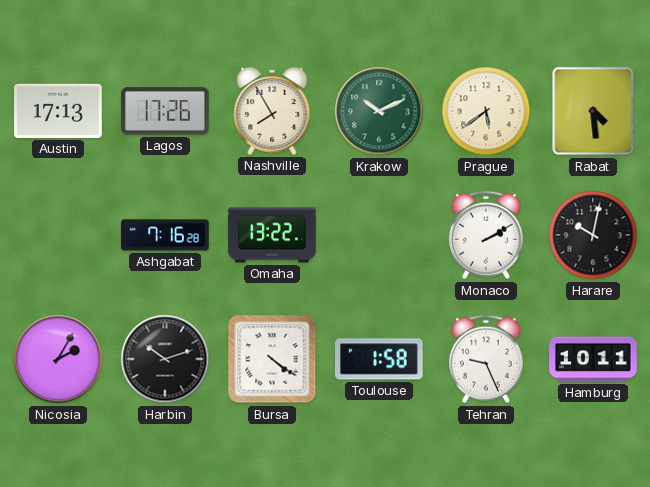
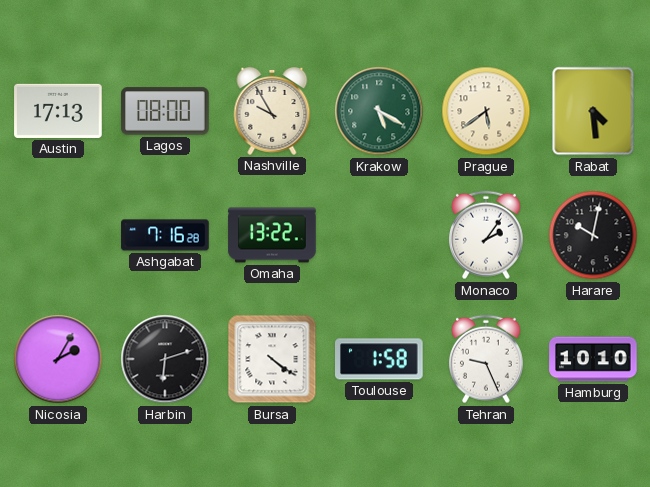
Lagos: 17:26 -> 08:00 (165, 111)
Nashville: 7:55 -> 9:55 (272, 111)
Krakow: 10:11 -> 5:20 (379, 111)
Monaco: 2:10 -> 2:06 (487, 235)
Harbin: 10:12 -> 6:12 (165, 359)
Hamburg: 10:11 -> 10:10 (593, 359)
